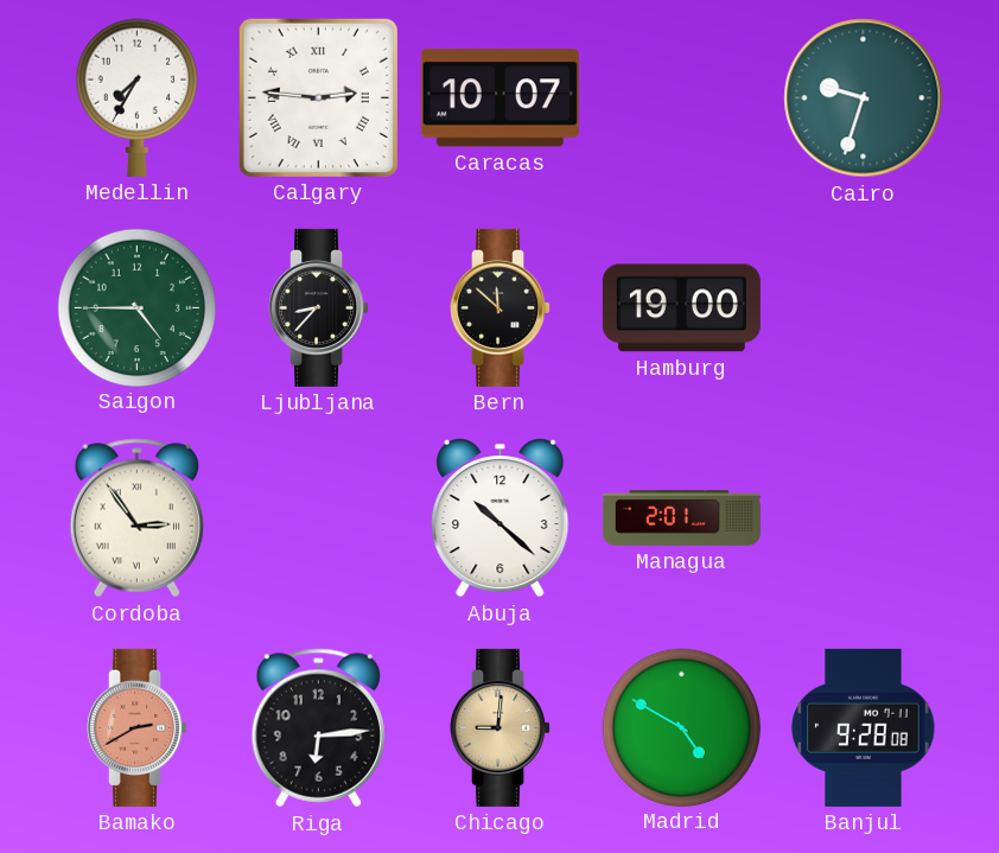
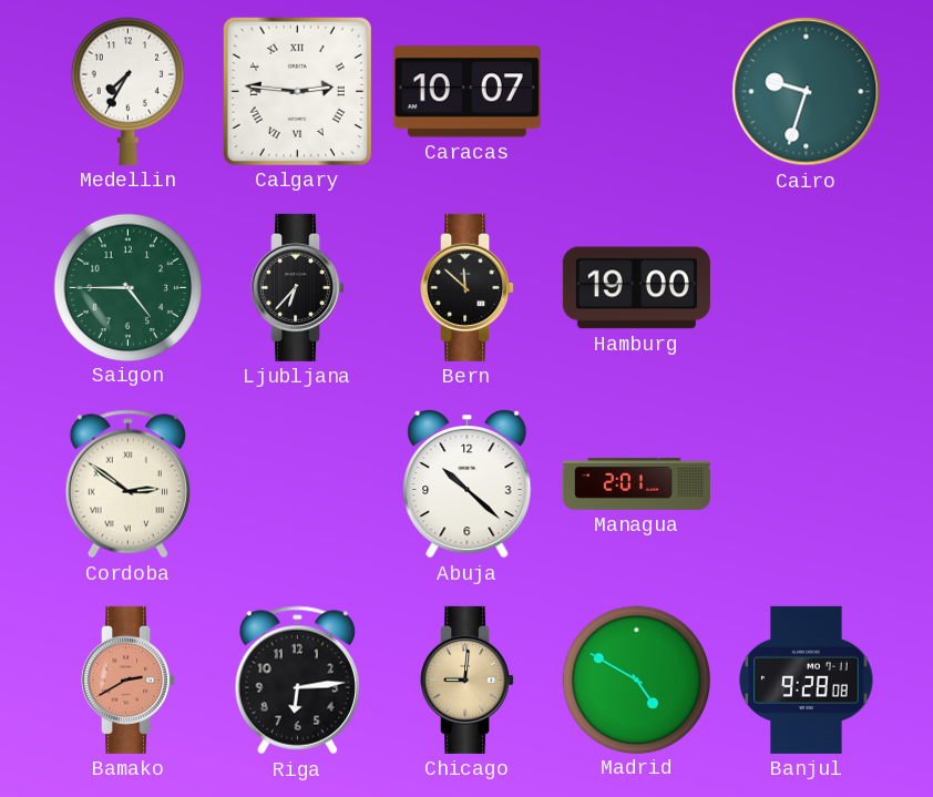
Ljubljana: 8:37 -> 6:37 (298, 287)
Cordoba: 2:54 -> 2:51 (127, 484)
